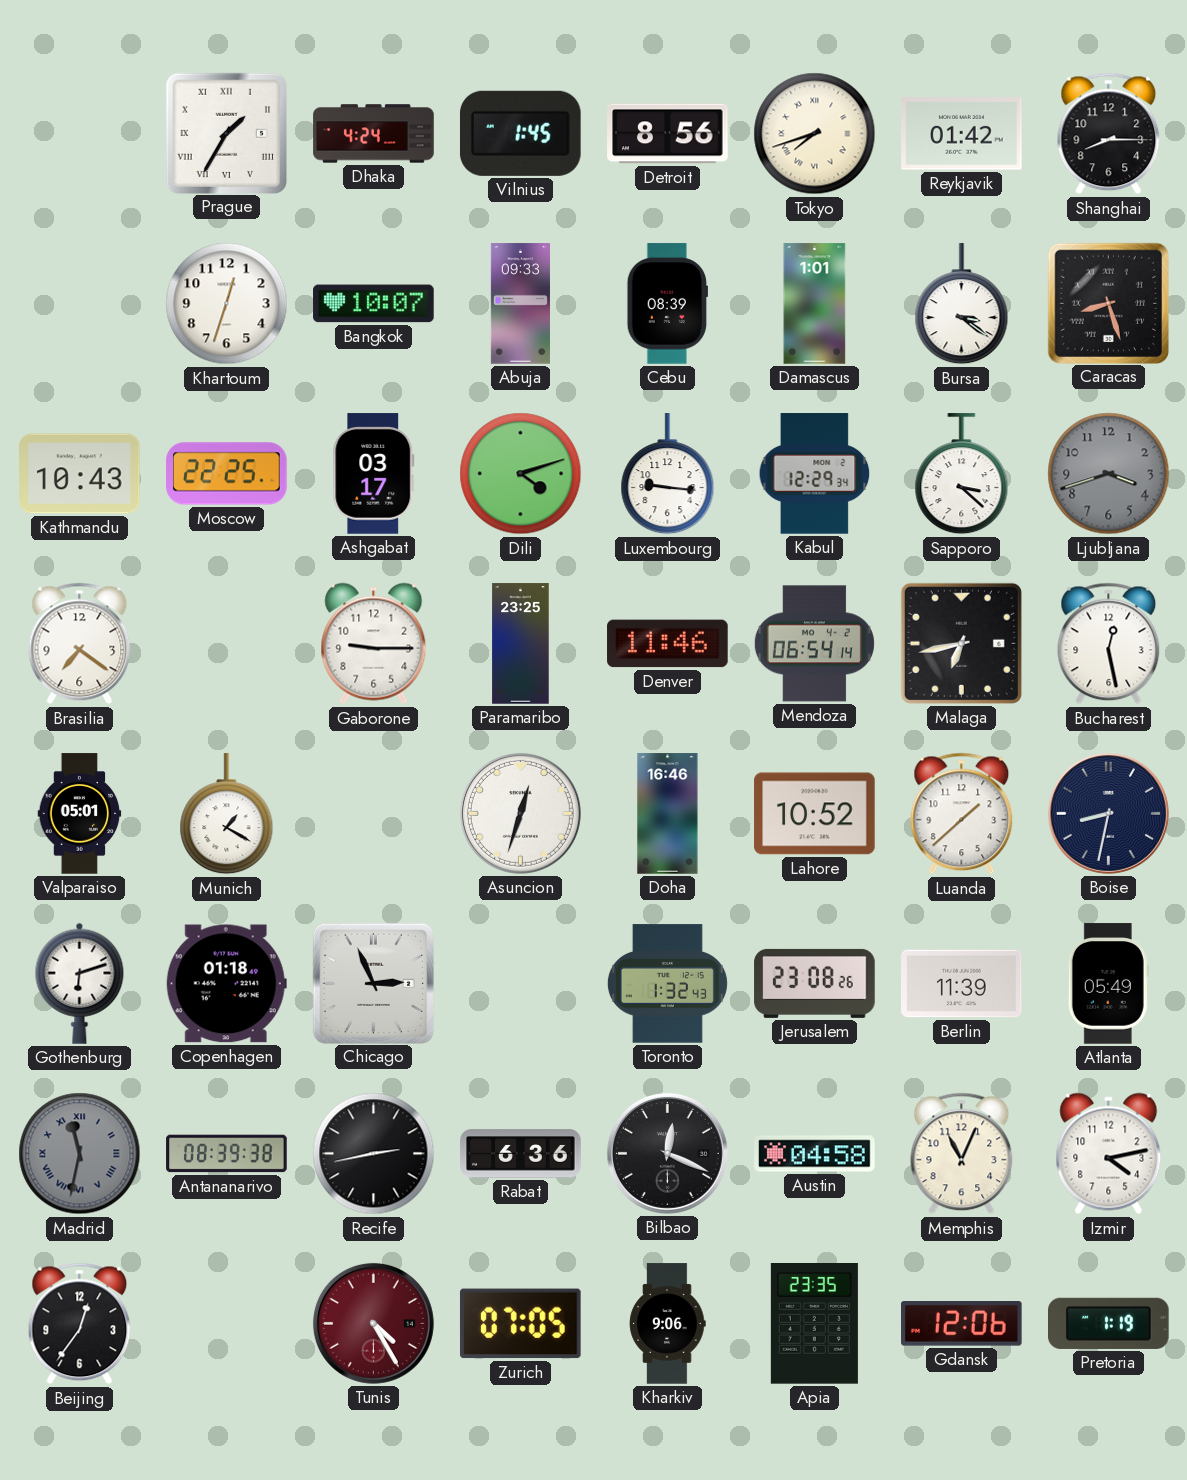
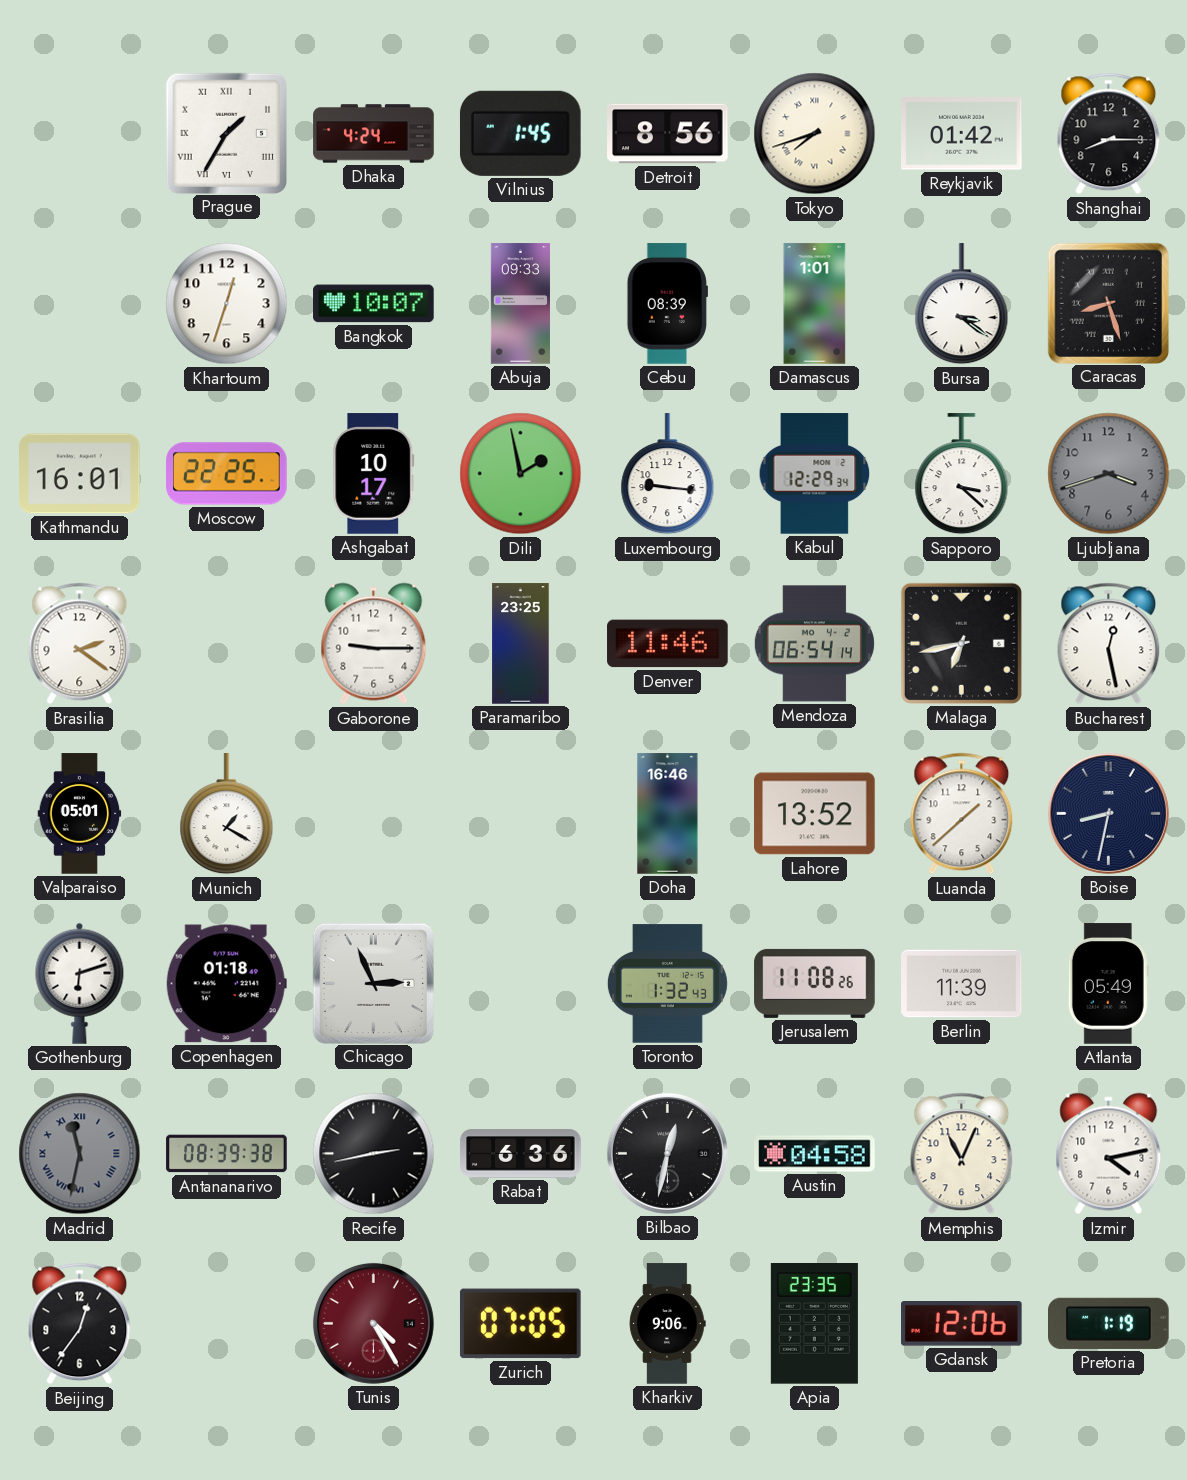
Kathmandu: 10:43 -> 16:01 (80, 474)
Ashgabat: 03:17 -> 10:17 (374, 474)
Dili: 4:12 -> 1:58 (521, 474)
Brasilia: 7:21 -> 2:21 (80, 644)
Asuncion: 12:33 -> none (520, 813)
Lahore: 10:52 -> 13:52 (815, 814)
Jerusalem: 23:08 -> 11:08 (815, 983)
Bilbao: 12:19 -> 12:32 (667, 1153)
